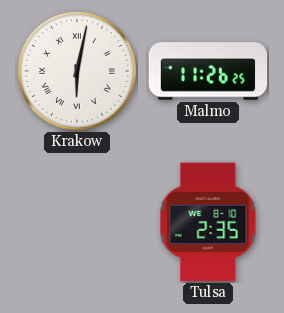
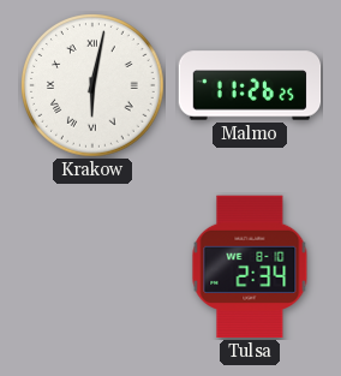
Tulsa: 2:35 -> 2:34 (250, 267)
